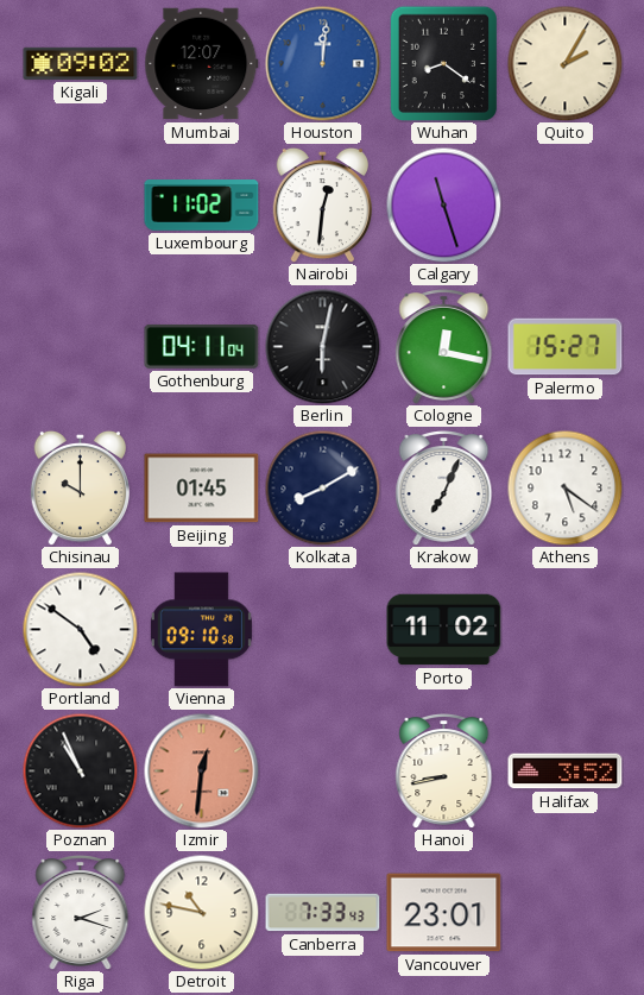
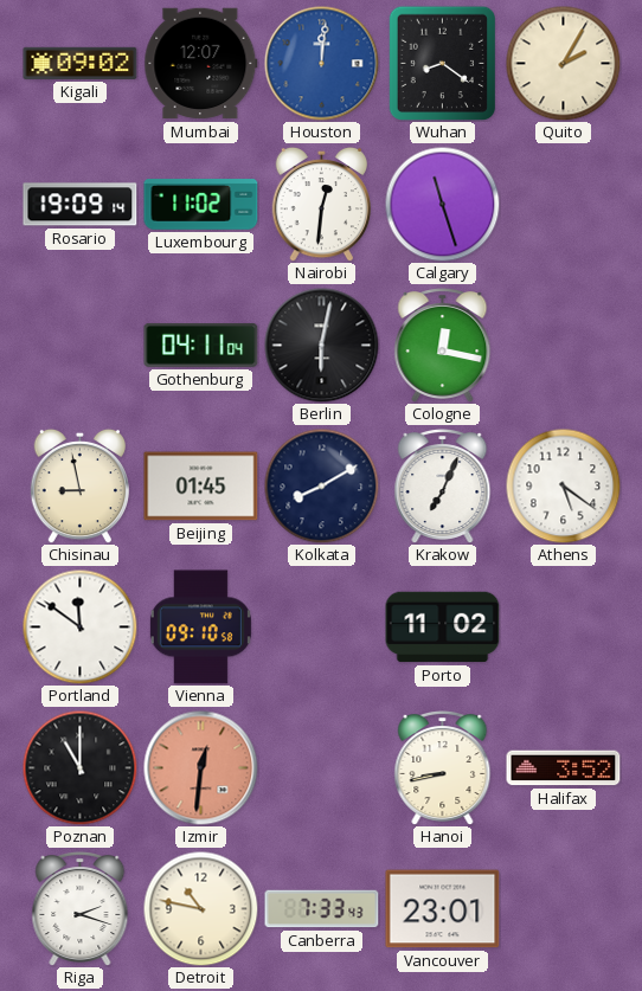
Rosario: none -> 19:09 (81, 205)
Palermo: 15:27 -> none (566, 347)
Chisinau: 10:00 -> 8:58 (79, 485)
Portland: 4:51 -> 11:51 (79, 626)
Poznan: 10:56 -> 11:00 (79, 767)
